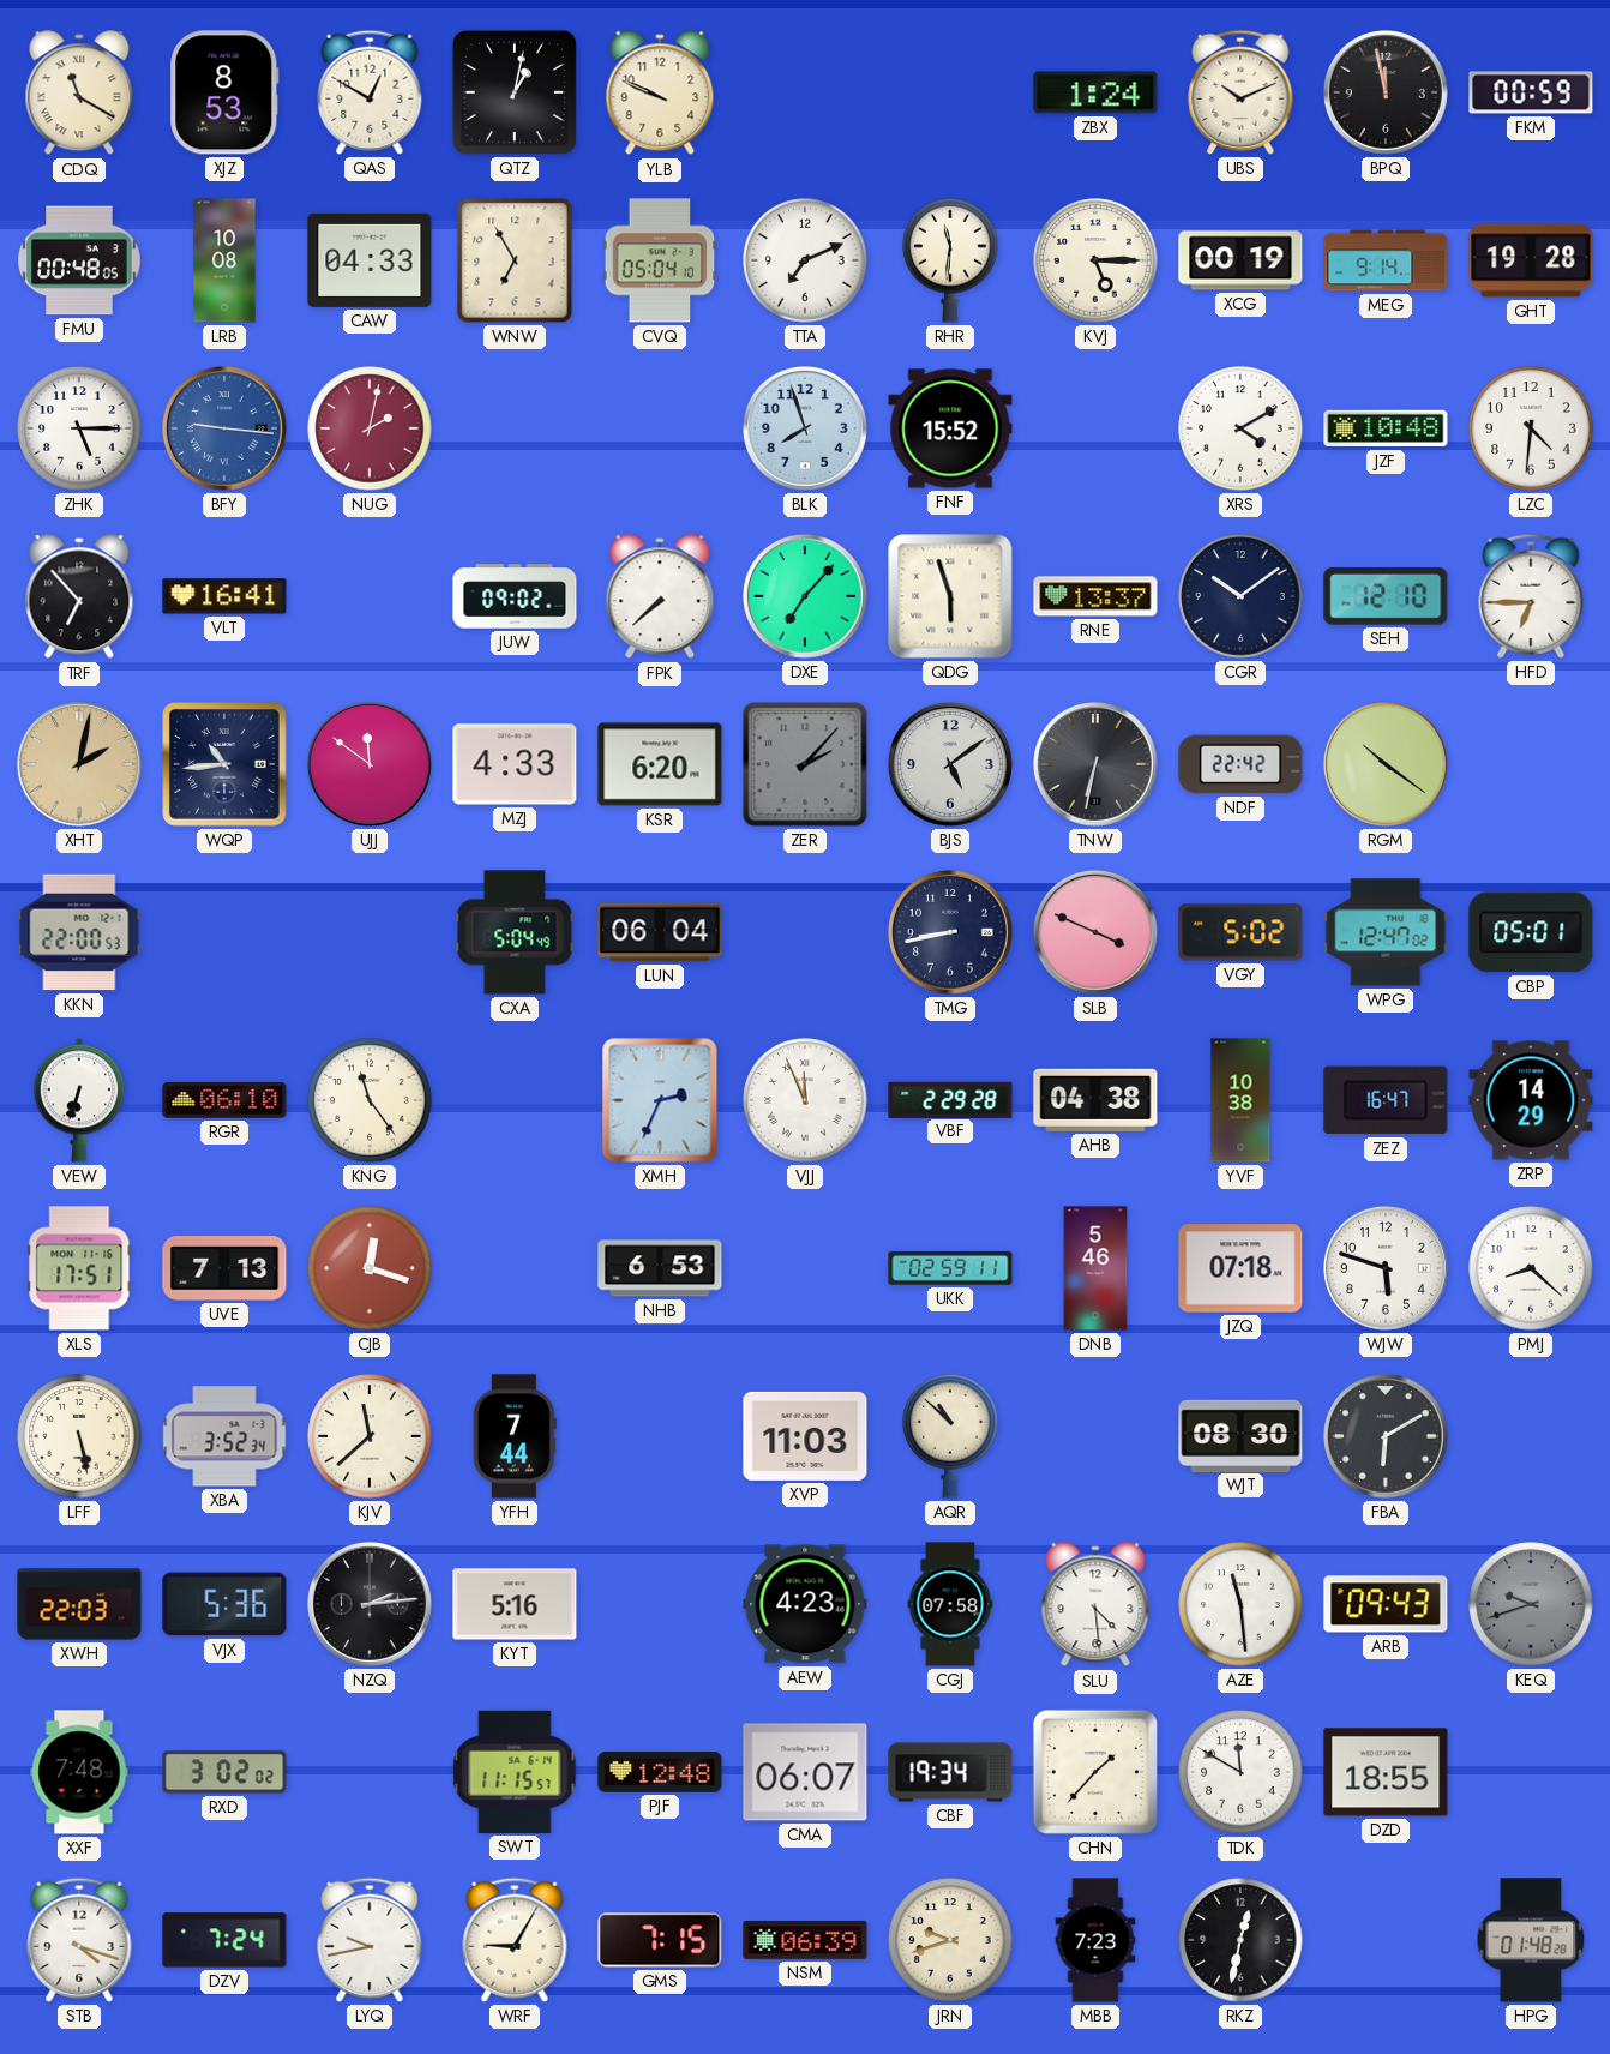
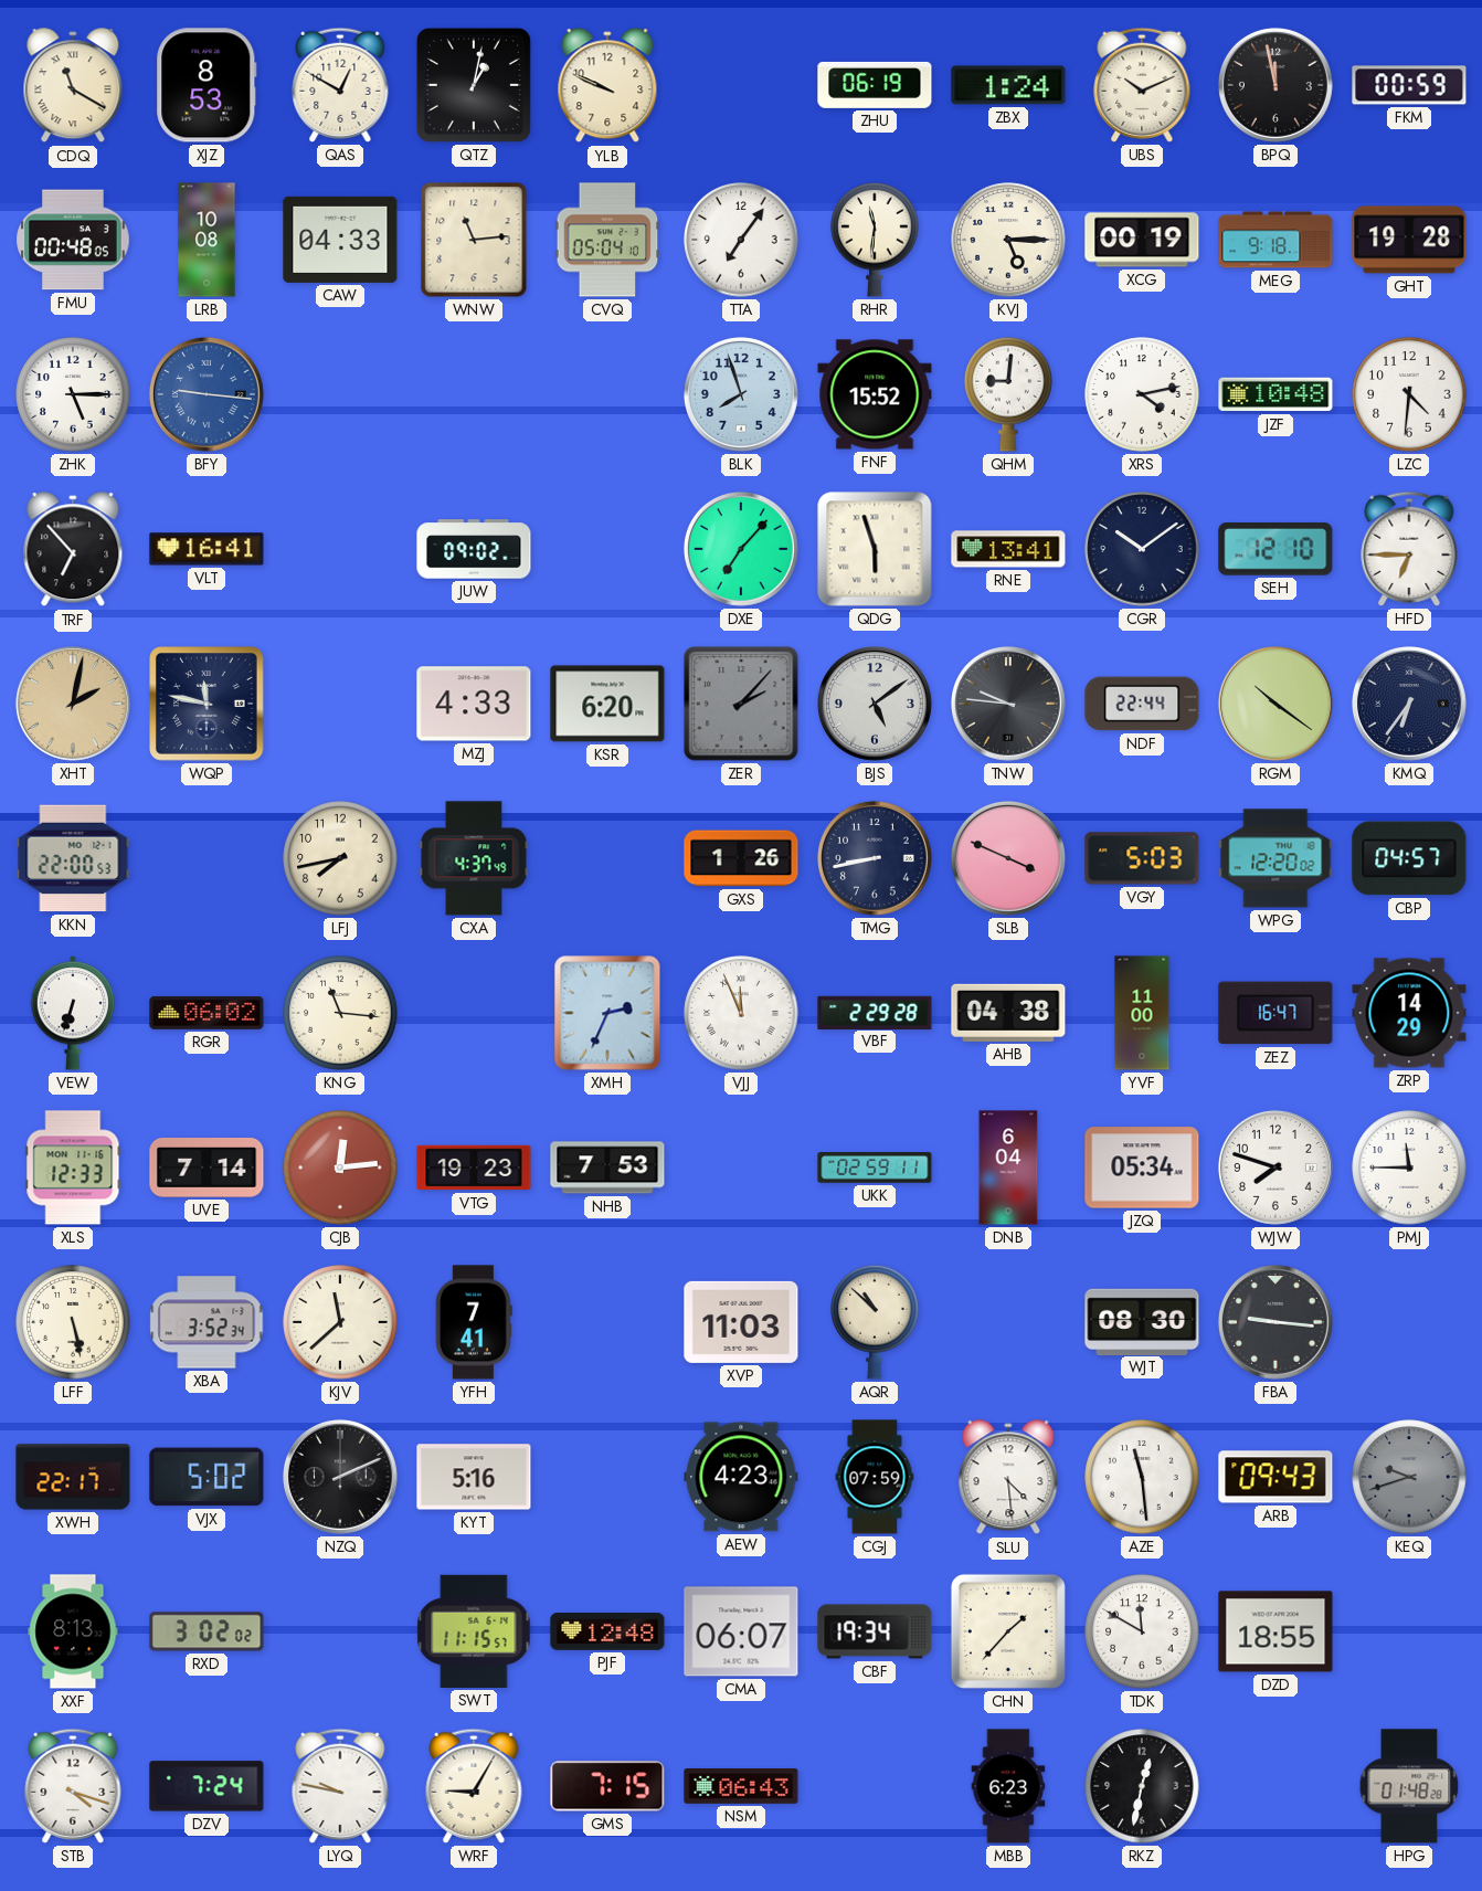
ZHU: none -> 06:19 (875, 85)
WNW: 6:55 -> 11:14 (474, 240)
TTA: 7:11 -> 7:06 (741, 240)
MEG: 9:14 -> 9:18 (1275, 240)
NUG: 2:02 -> none (370, 428)
QHM: none -> 9:01 (1008, 394)
XRS: 4:10 -> 4:13 (1142, 394)
FPK: 7:38 -> none (660, 597)
RNE: 13:37 -> 13:41 (1008, 549)
WQP: 10:44 -> 11:47 (208, 705)
UJJ: 11:51 -> none (370, 764)
TNW: 6:32 -> 9:46 (1008, 704)
NDF: 22:42 -> 22:44 (1142, 704)
KMQ: none -> 6:36 (1409, 704)
LFJ: none -> 7:43 (340, 858)
CXA: 5:04 -> 4:37 (474, 858)
LUN: 06:04 -> none (660, 932)
GXS: none -> 1:26 (741, 858)
VGY: 5:02 -> 5:03 (1142, 858)
WPG: 12:47 -> 12:20 (1275, 858)
CBP: 05:01 -> 04:57 (1409, 858)
RGR: 06:10 -> 06:02 (207, 1013)
KNG: 11:24 -> 11:16 (340, 1013)
YVF: 10:38 -> 11:00 (1142, 1013)
XLS: 17:51 -> 12:33 (73, 1168)
UVE: 7:13 -> 7:14 (207, 1169)
CJB: 12:18 -> 12:14 (340, 1168)
VTG: none -> 19:23 (474, 1168)
NHB: 6:53 -> 7:53 (607, 1168)
DNB: 5:46 -> 6:04 (1008, 1168)
JZQ: 07:18 -> 05:34 (1142, 1168)
WJW: 5:48 -> 7:48 (1275, 1168)
PMJ: 8:22 -> 11:45 (1409, 1168)
YFH: 7:44 -> 7:41 (474, 1322)
FBA: 6:10 -> 9:16 (1275, 1322)
XWH: 22:03 -> 22:17 (73, 1477)
VJX: 5:36 -> 5:02 (207, 1477)
NZQ: 2:14 -> 2:11 (340, 1477)
CGJ: 07:58 -> 07:59 (875, 1477)
XXF: 7:48 -> 8:13 (73, 1631)
LYQ: 9:43 -> 9:47 (340, 1786)
NSM: 06:39 -> 06:43 (741, 1786)
JRN: 9:42 -> none (950, 1940)
MBB: 7:23 -> 6:23 (1008, 1786)
